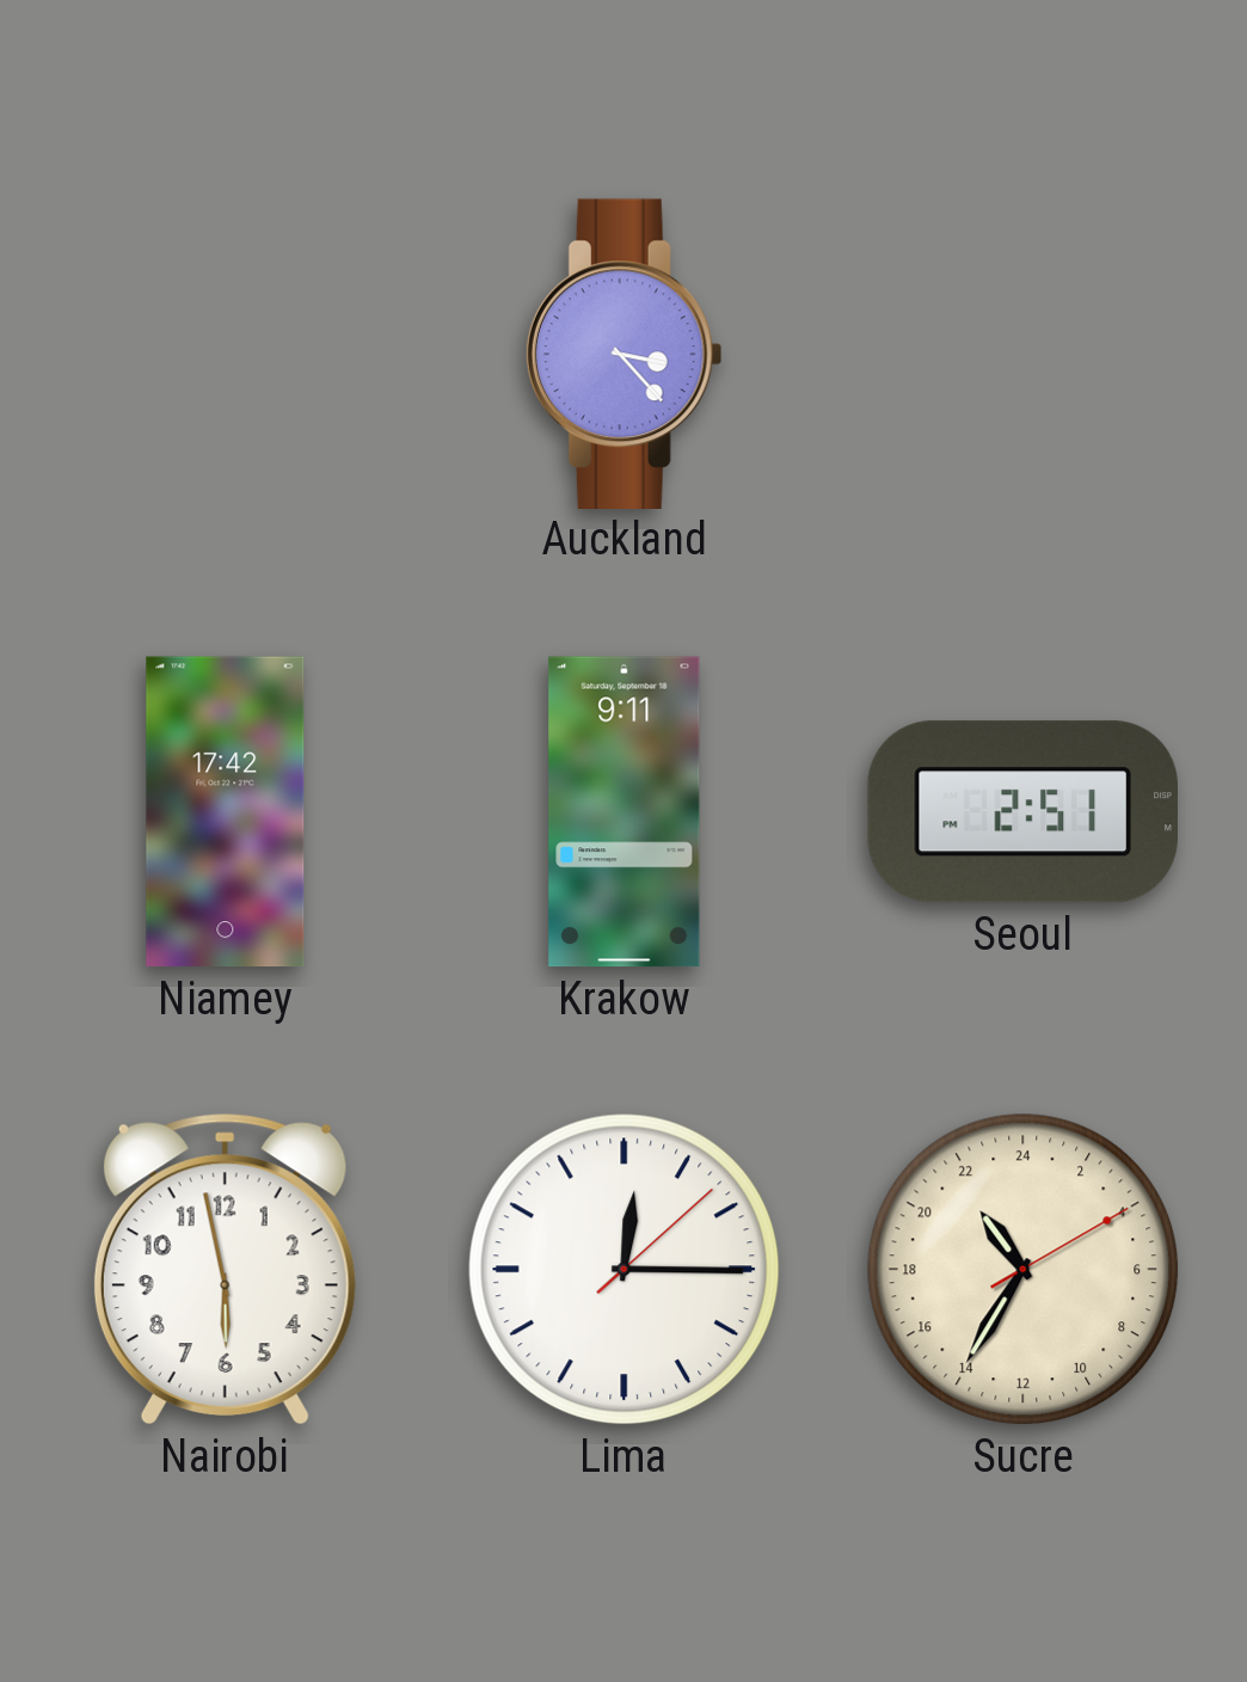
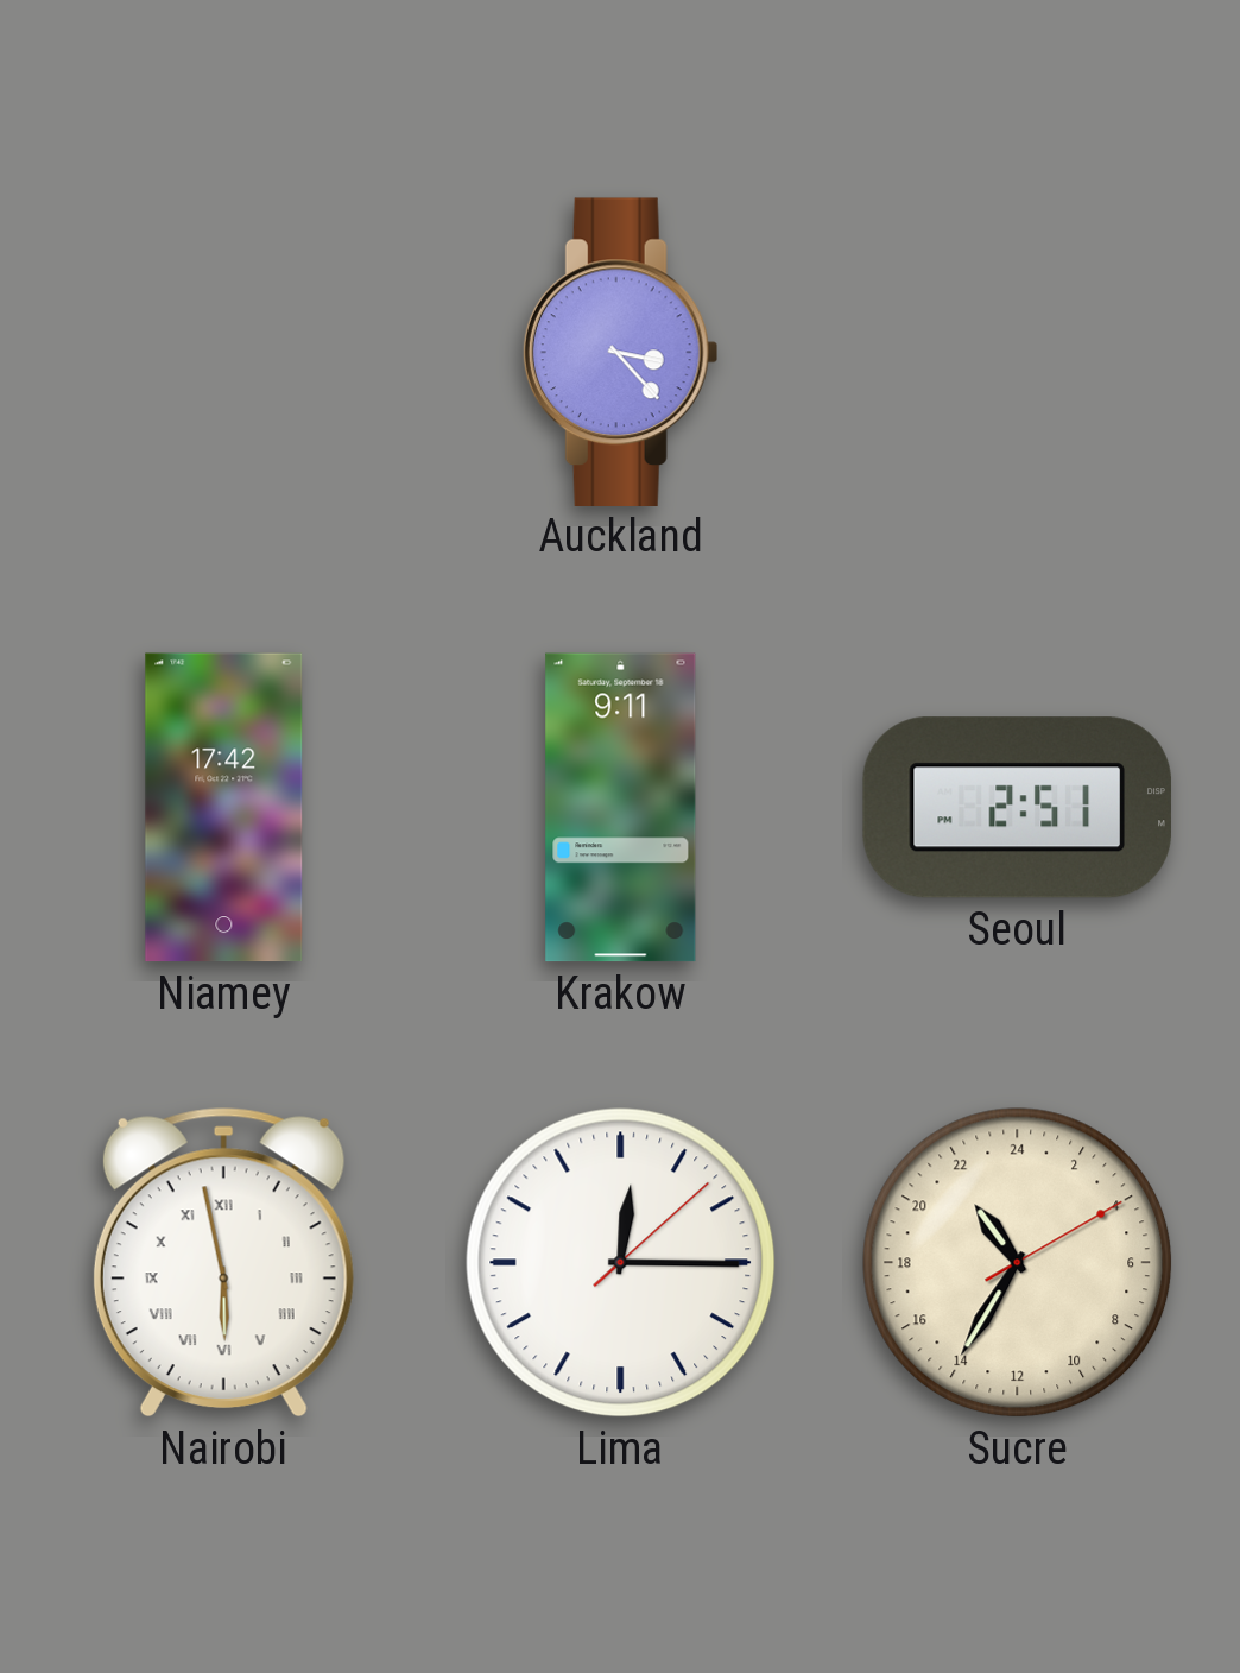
Nairobi numerals: Arabic -> Roman (223, 1263)
